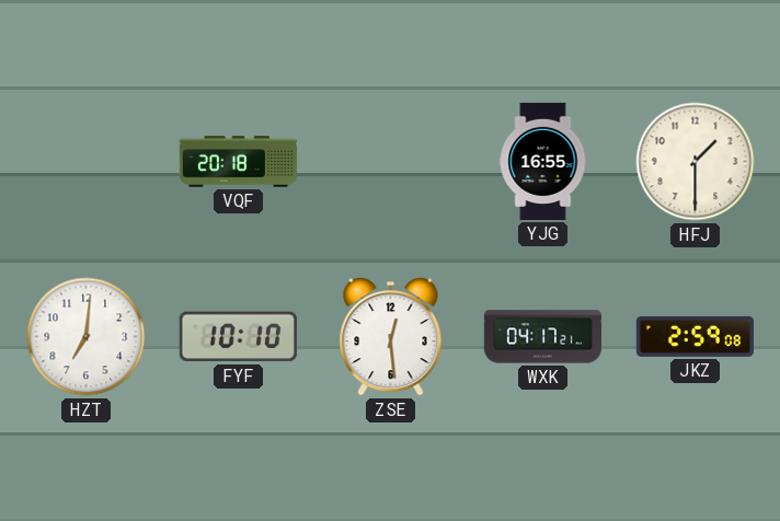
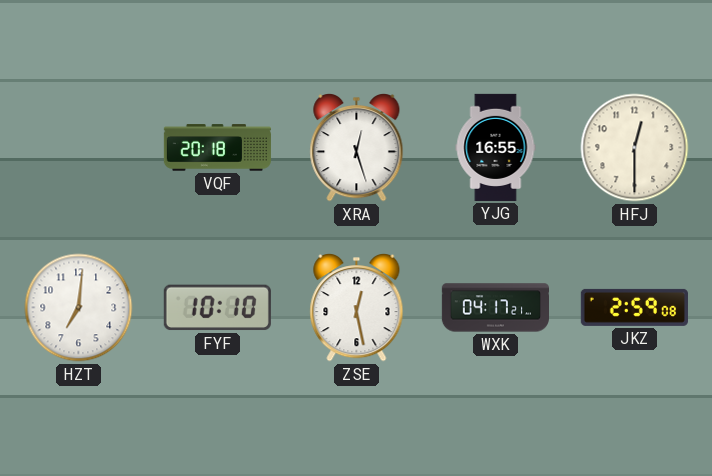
XRA: none -> 12:27 (357, 148)
HFJ: 1:30 -> 12:30 (635, 148)
ZSE: 12:29 -> 12:28 (357, 308)
